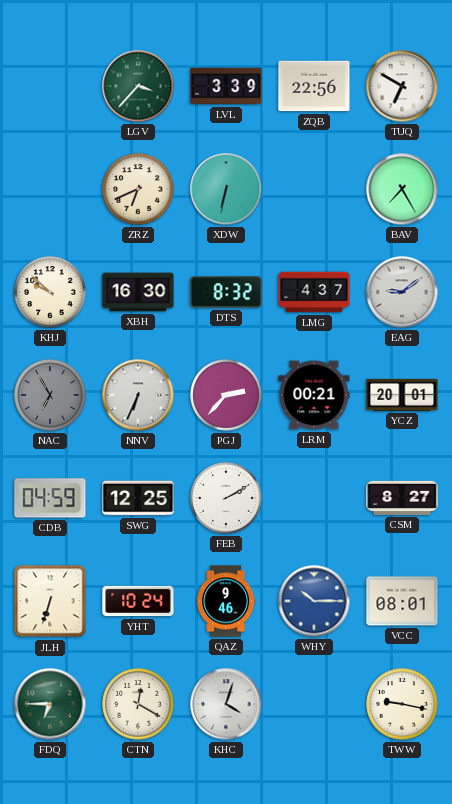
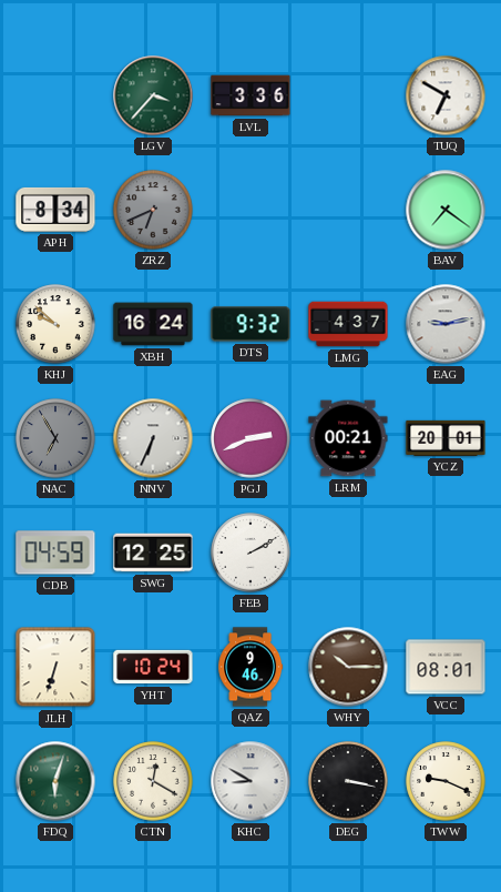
LVL: 3:39 -> 3:36 (250, 95)
ZQB: 22:56 -> none (314, 86)
APH: none -> 8:34 (55, 210)
ZRZ dial: cream -> grey (153, 210)
XDW: 6:32 -> none (226, 189)
BAV: 7:25 -> 7:21 (446, 210)
XBH: 16:30 -> 16:24 (153, 324)
DTS: 8:32 -> 9:32 (250, 324)
EAG: 9:09 -> 9:13 (446, 324)
PGJ: 2:37 -> 2:41 (250, 438)
CSM: 8:27 -> none (402, 498)
WHY dial: blue -> brown (348, 667)
FDQ: 6:45 -> 6:03 (55, 781)
KHC: 4:03 -> 8:50 (250, 781)
DEG: none -> 3:17 (348, 781)
TWW: 9:17 -> 9:19 (446, 781)
